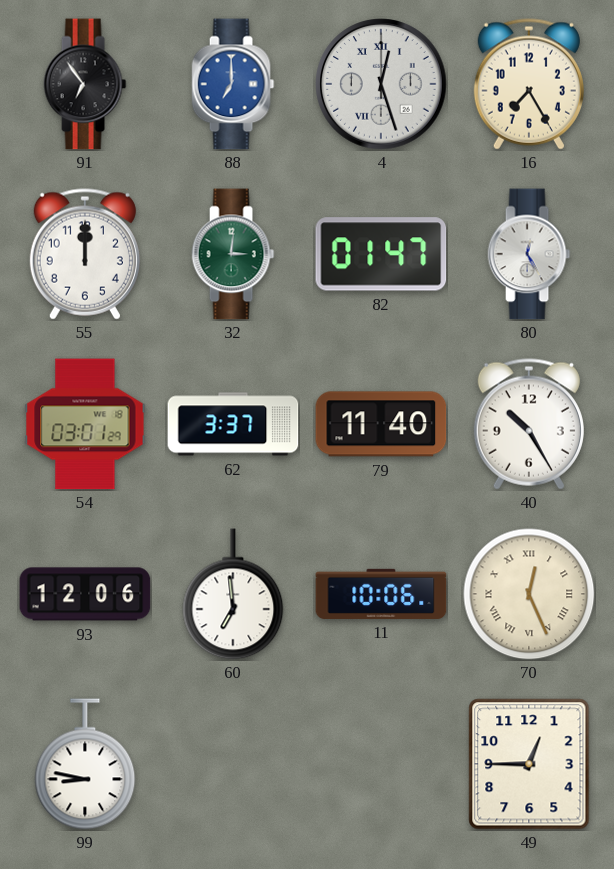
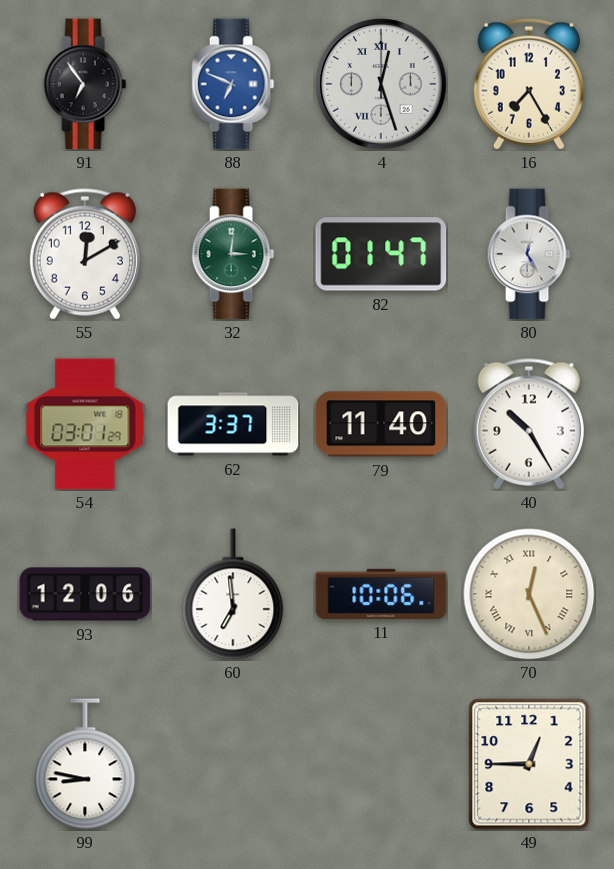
88: 7:00 -> 6:49 (233, 84)
55: 12:00 -> 12:10 (85, 254)
